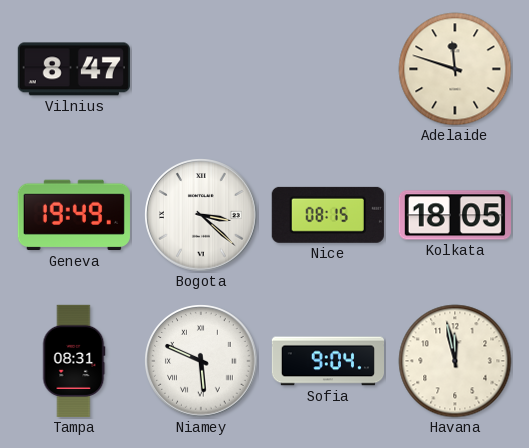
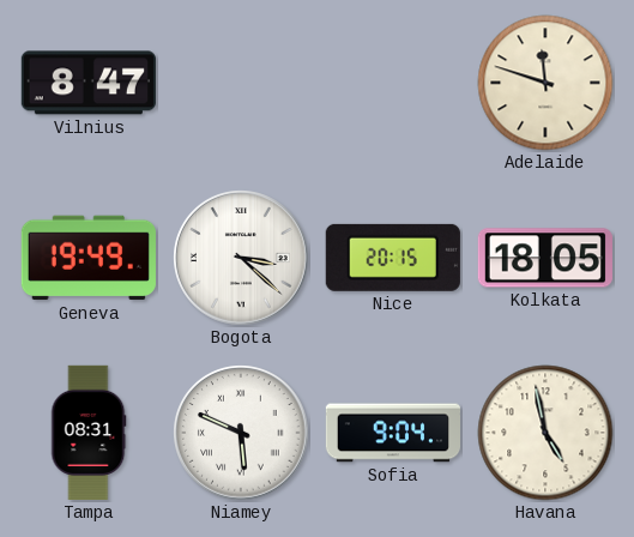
Nice: 08:15 -> 20:15 (393, 258)
Havana: 11:58 -> 4:58 (545, 433)
